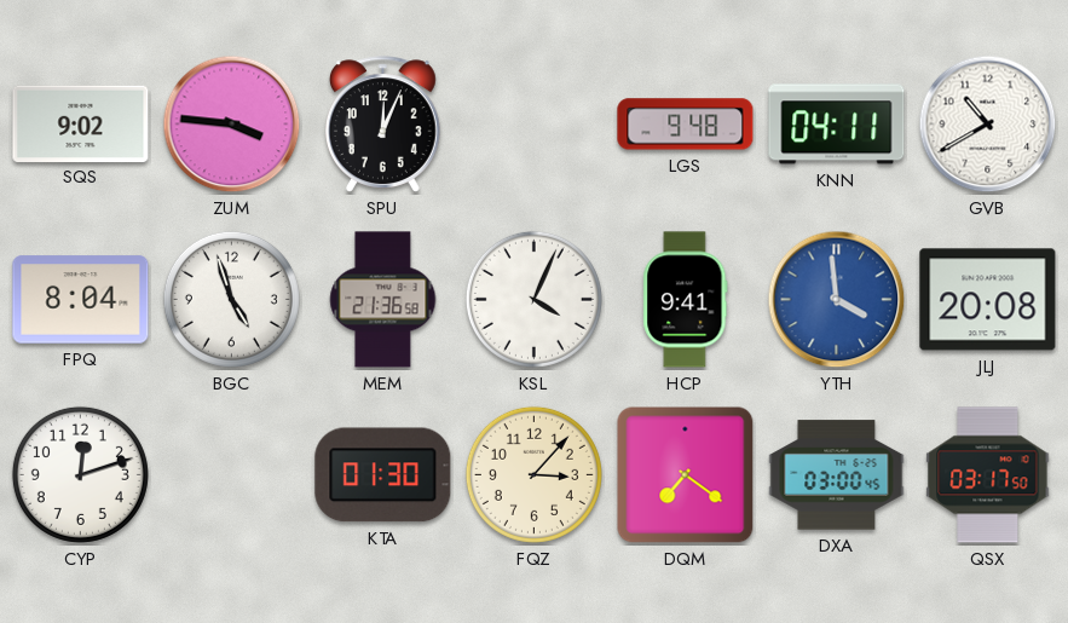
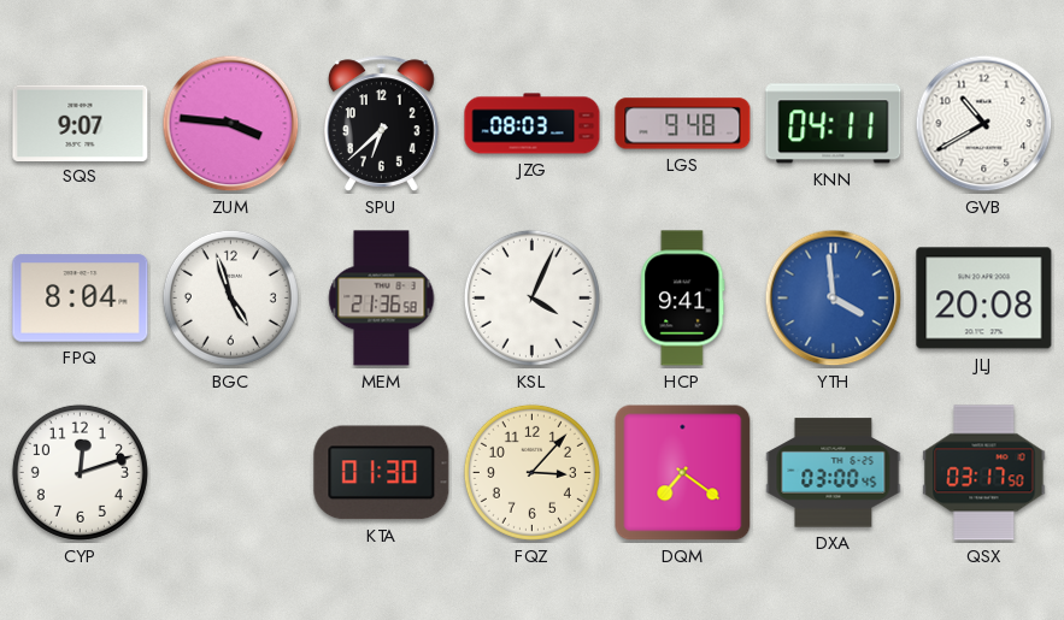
SQS: 9:02 -> 9:07 (81, 123)
SPU: 12:04 -> 6:38 (381, 124)
JZG: none -> 08:03 (533, 124)
